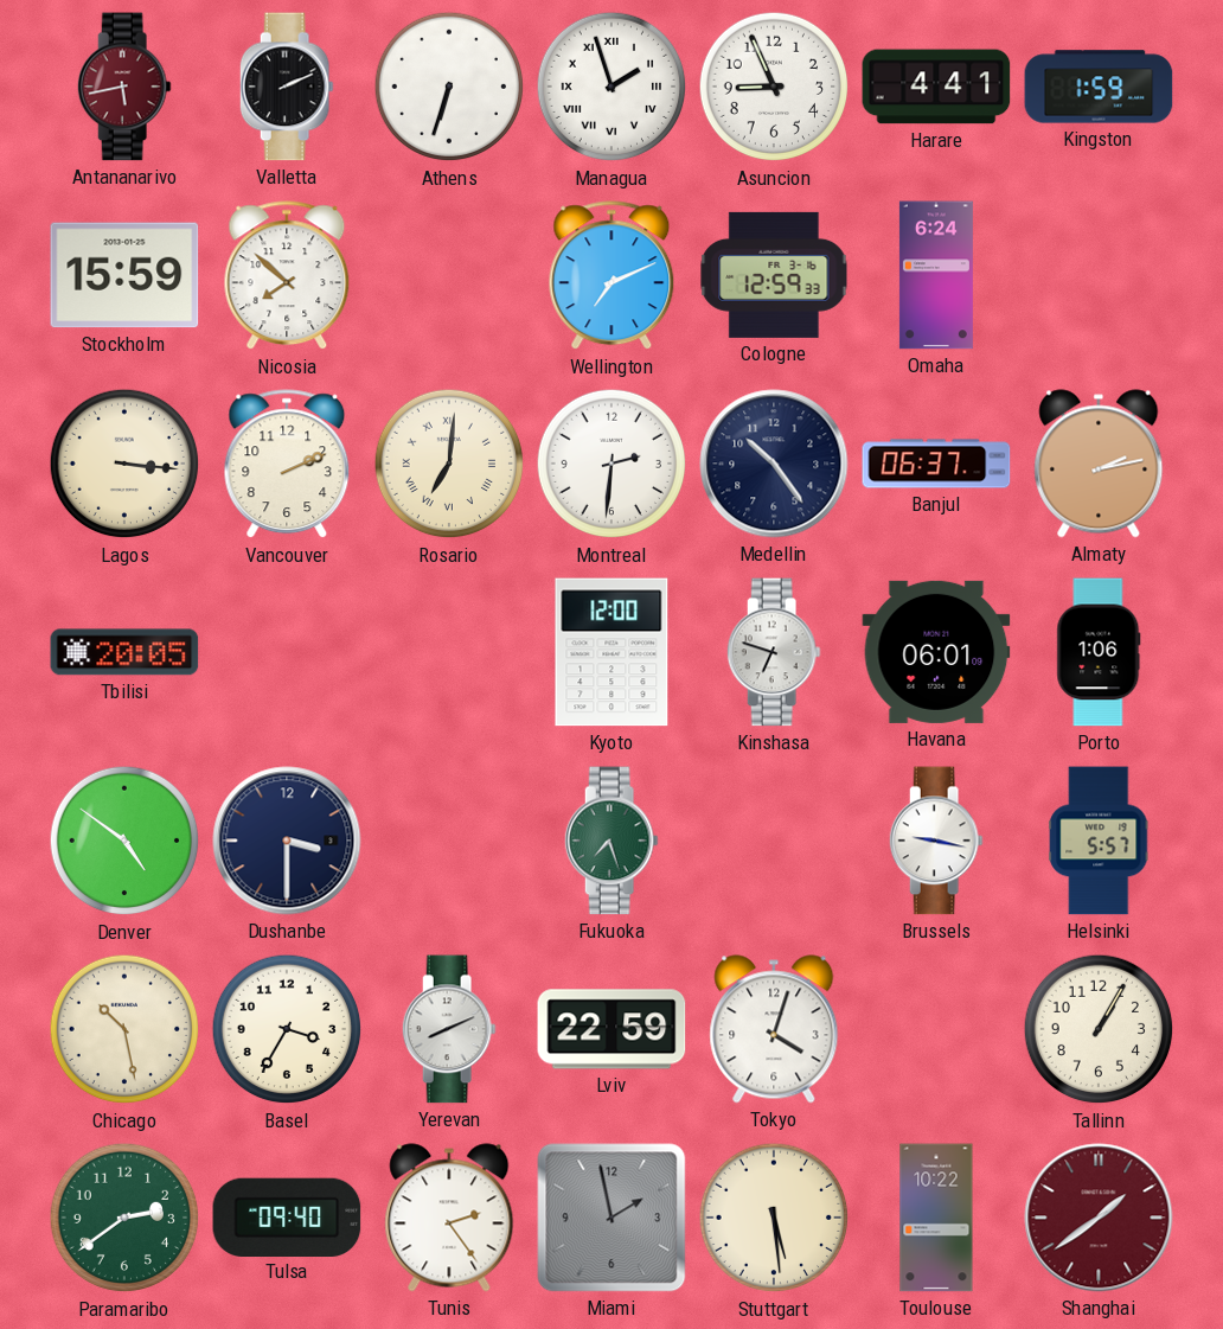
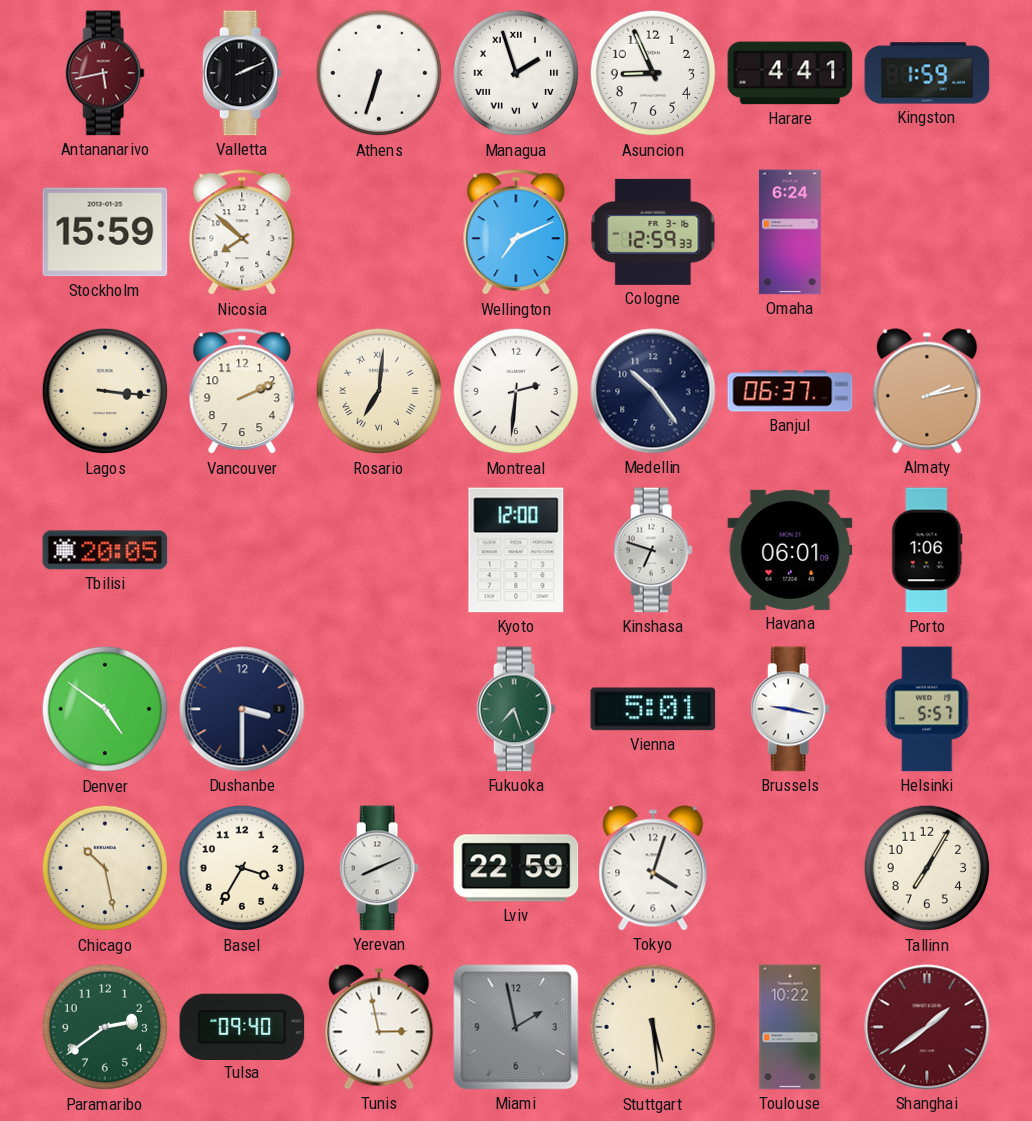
Vienna: none -> 5:01 (653, 709)
Tallinn: 1:05 -> 7:05 (927, 868)
Tunis: 2:24 -> 2:58 (379, 1027)
